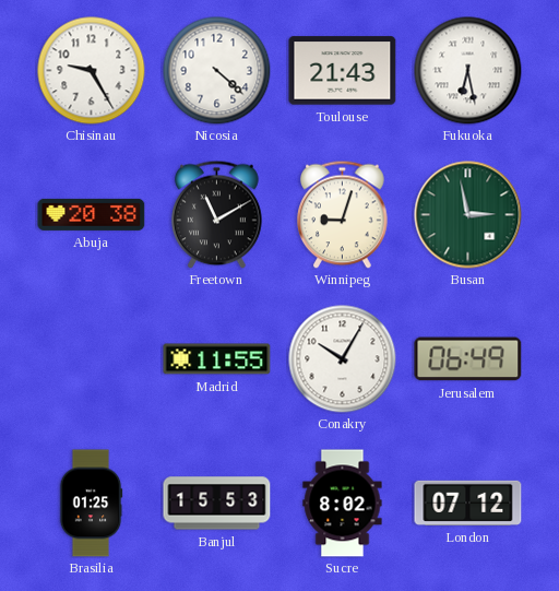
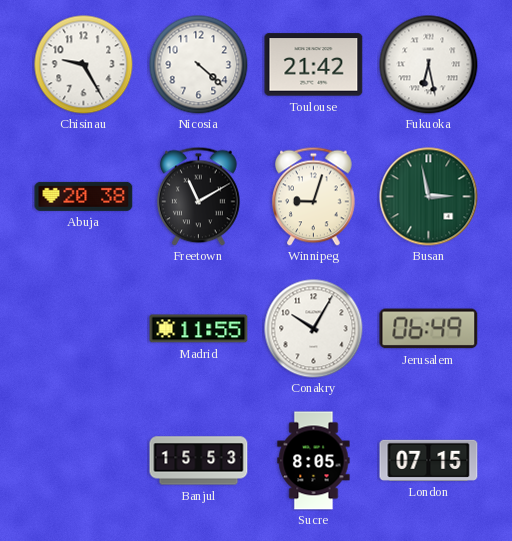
Toulouse: 21:43 -> 21:42 (314, 65)
Brasilia: 01:25 -> none (91, 504)
Sucre: 8:02 -> 8:05 (314, 461)
London: 07:12 -> 07:15 (429, 460)
